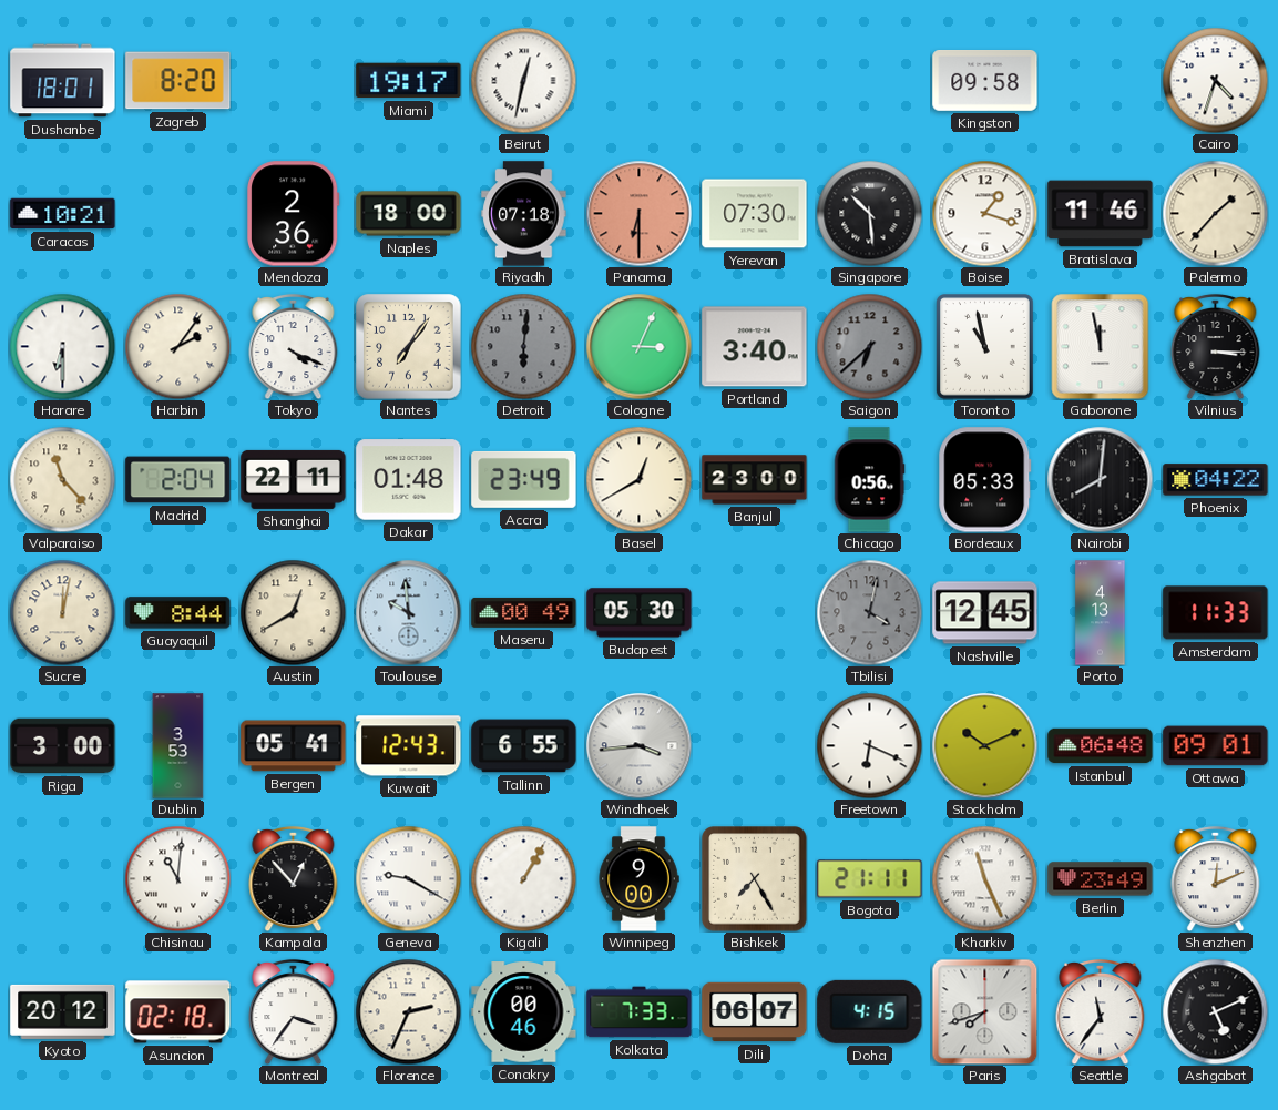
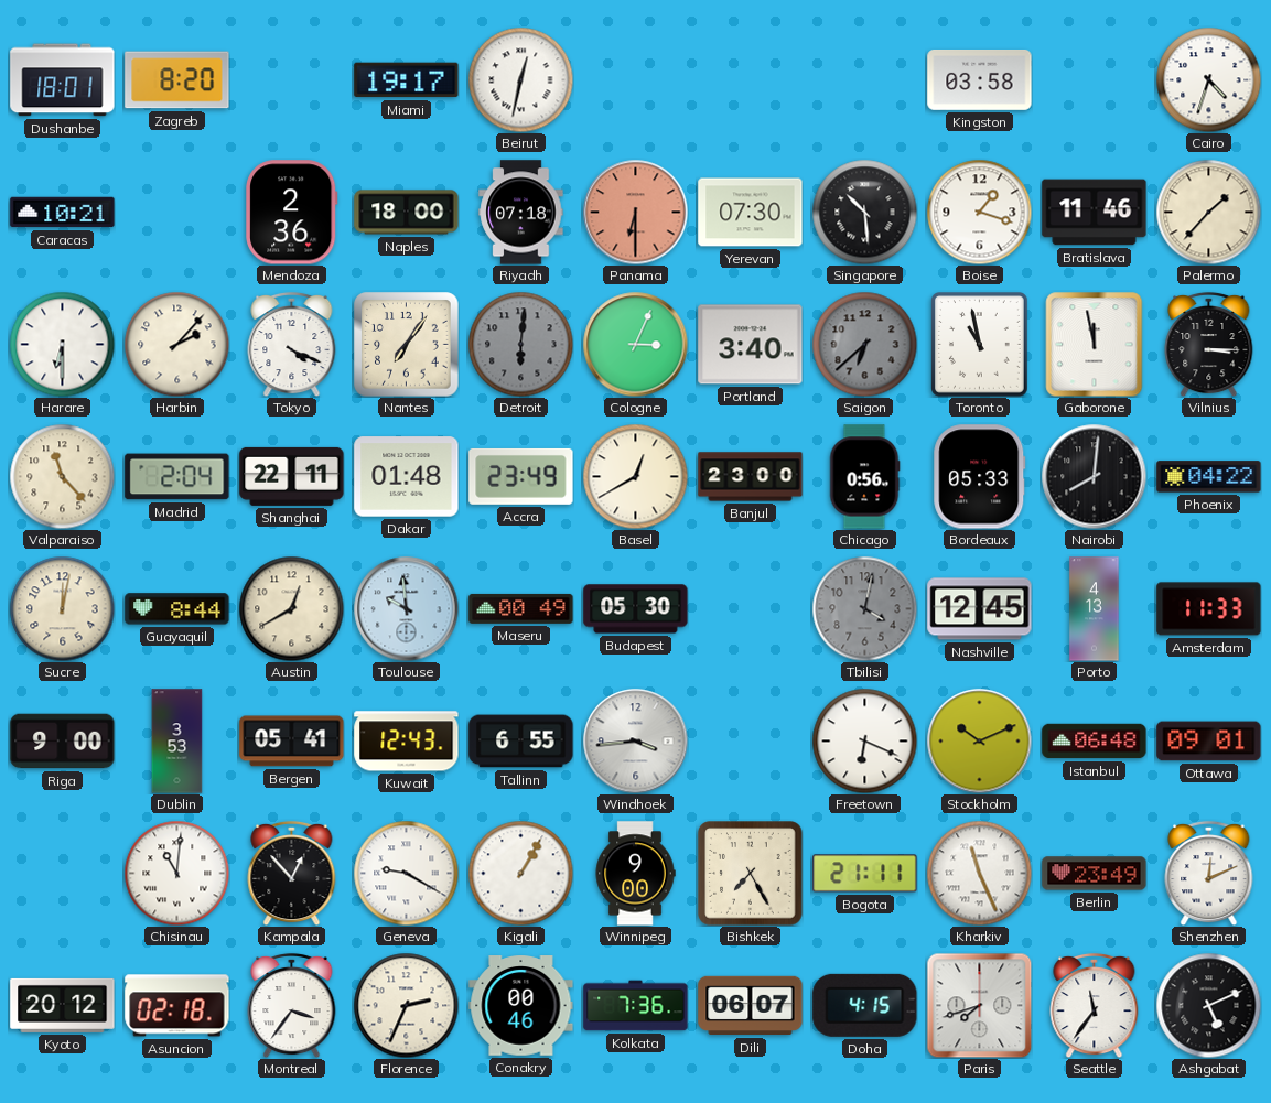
Kingston: 09:58 -> 03:58 (980, 80)
Harbin: 2:06 -> 2:07 (176, 344)
Riga: 3:00 -> 9:00 (63, 742)
Kolkata: 7:33 -> 7:36 (636, 1006)
